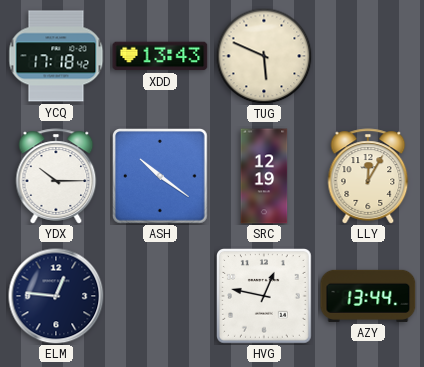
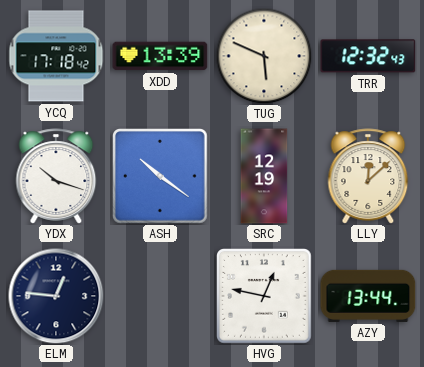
XDD: 13:43 -> 13:39 (160, 56)
TRR: none -> 12:32 (368, 56)
YDX: 10:15 -> 10:18 (56, 176)
LLY: 12:05 -> 12:08 (368, 176)
